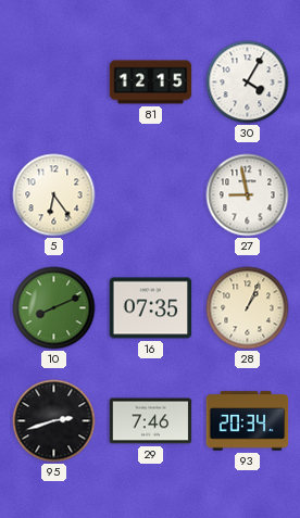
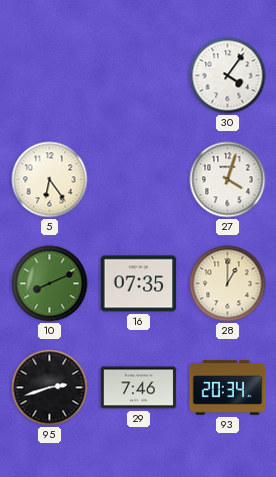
81: 12:15 -> none (151, 83)
30: 4:05 -> 4:06 (228, 76)
27: 8:58 -> 4:03 (228, 180)
28: 1:04 -> 1:00 (228, 284)
